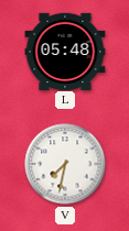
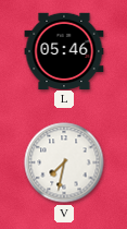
L: 05:48 -> 05:46 (64, 50)
